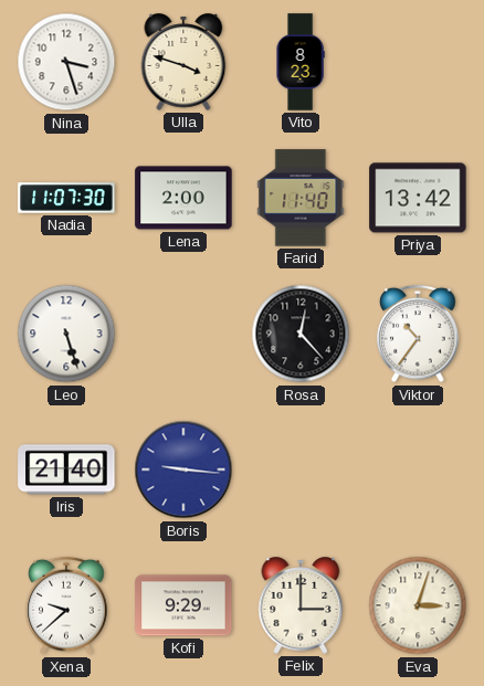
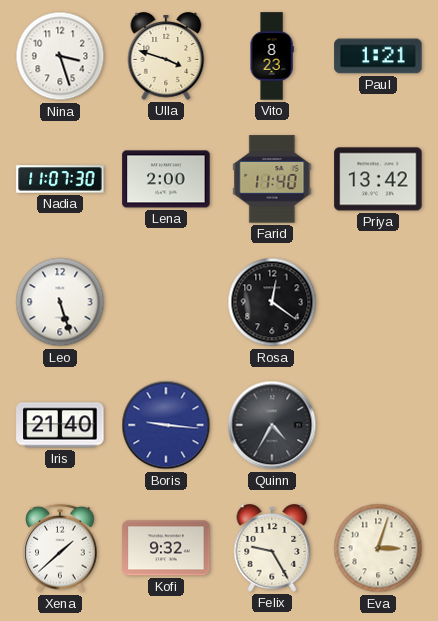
Paul: none -> 1:21 (378, 56)
Rosa: 12:23 -> 12:21 (272, 302)
Viktor: 10:36 -> none (418, 334)
Quinn: none -> 4:35 (272, 425)
Xena: 9:38 -> 1:38 (60, 548)
Kofi: 9:29 -> 9:32 (166, 548)
Felix: 3:00 -> 9:25 (272, 548)
